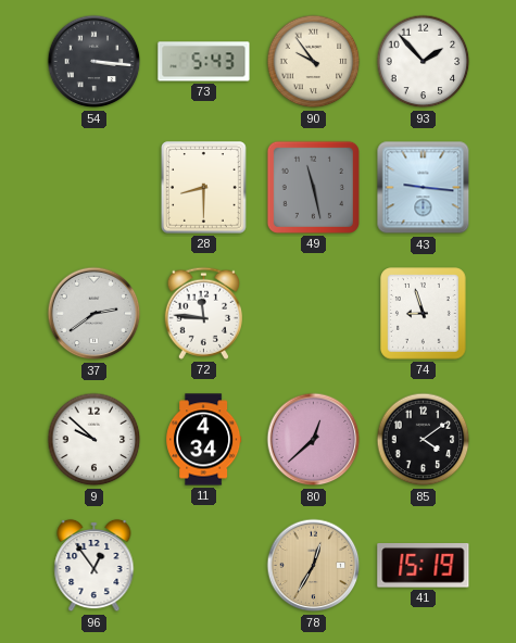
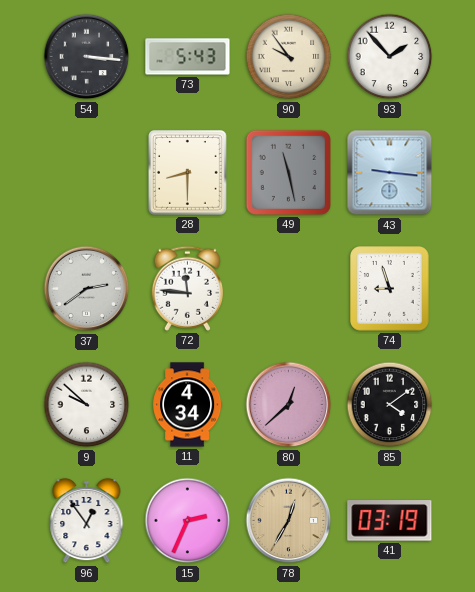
15: none -> 2:34 (188, 521)
41: 15:19 -> 03:19 (390, 521)
